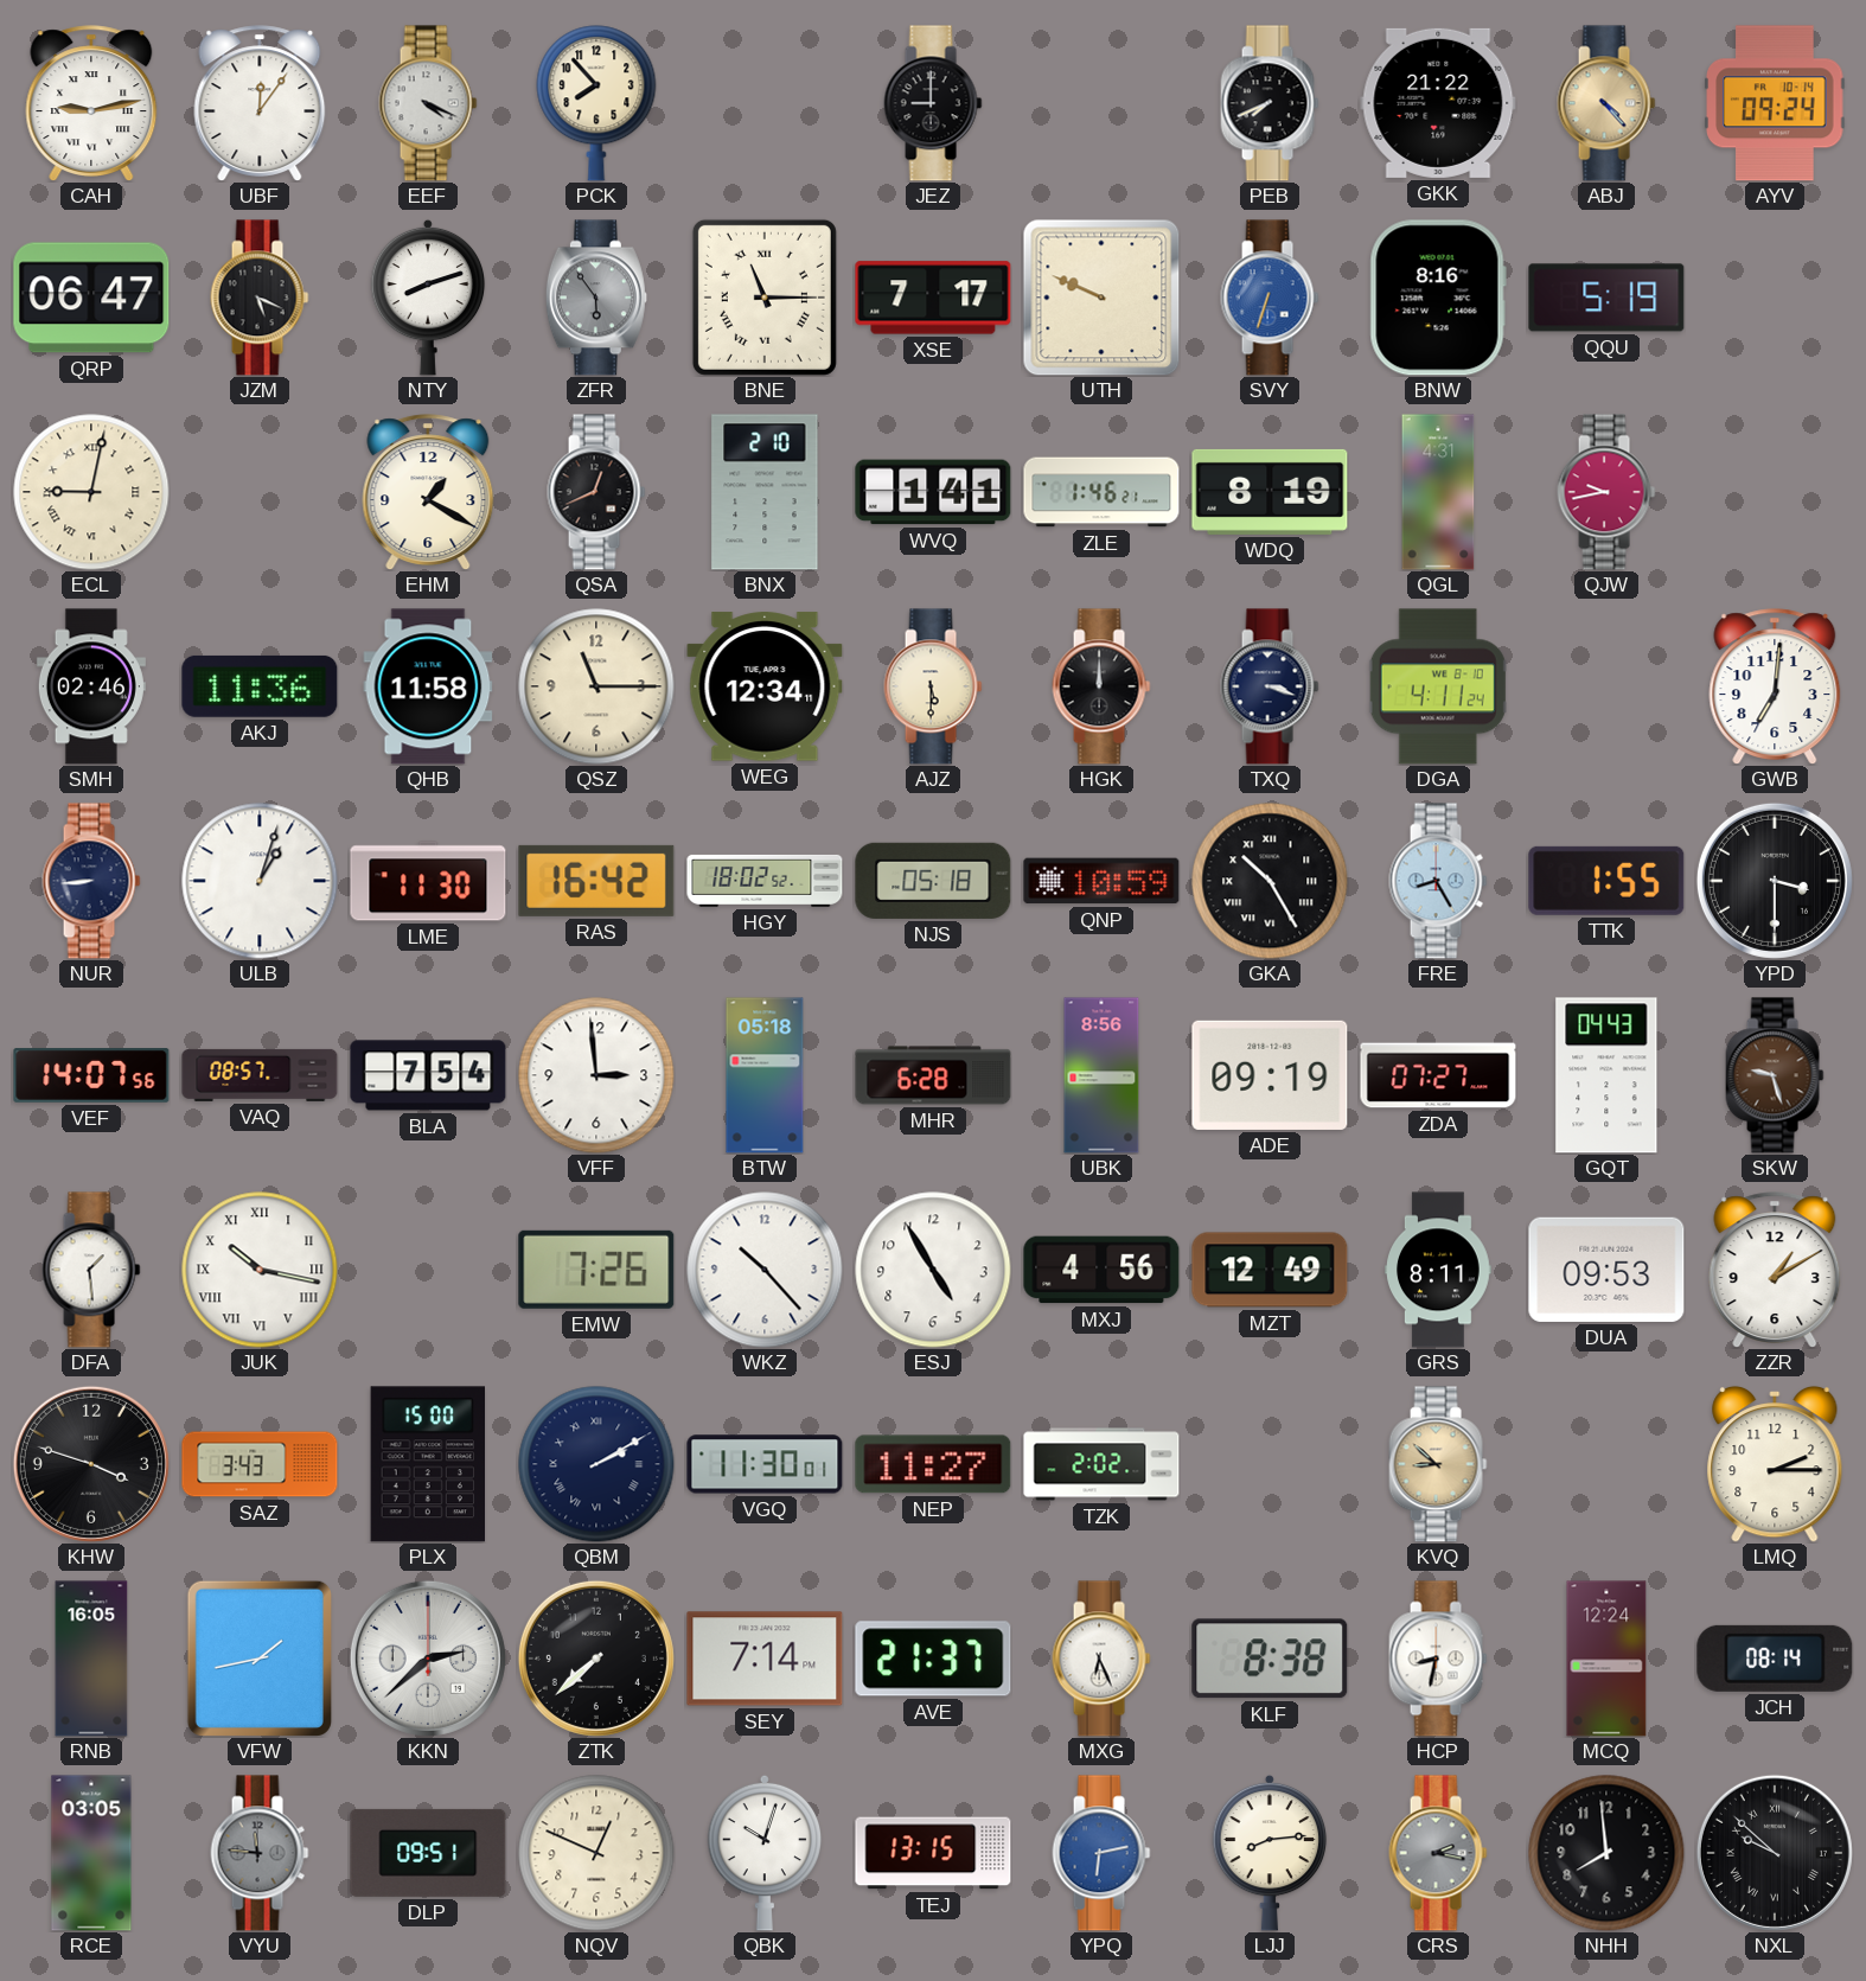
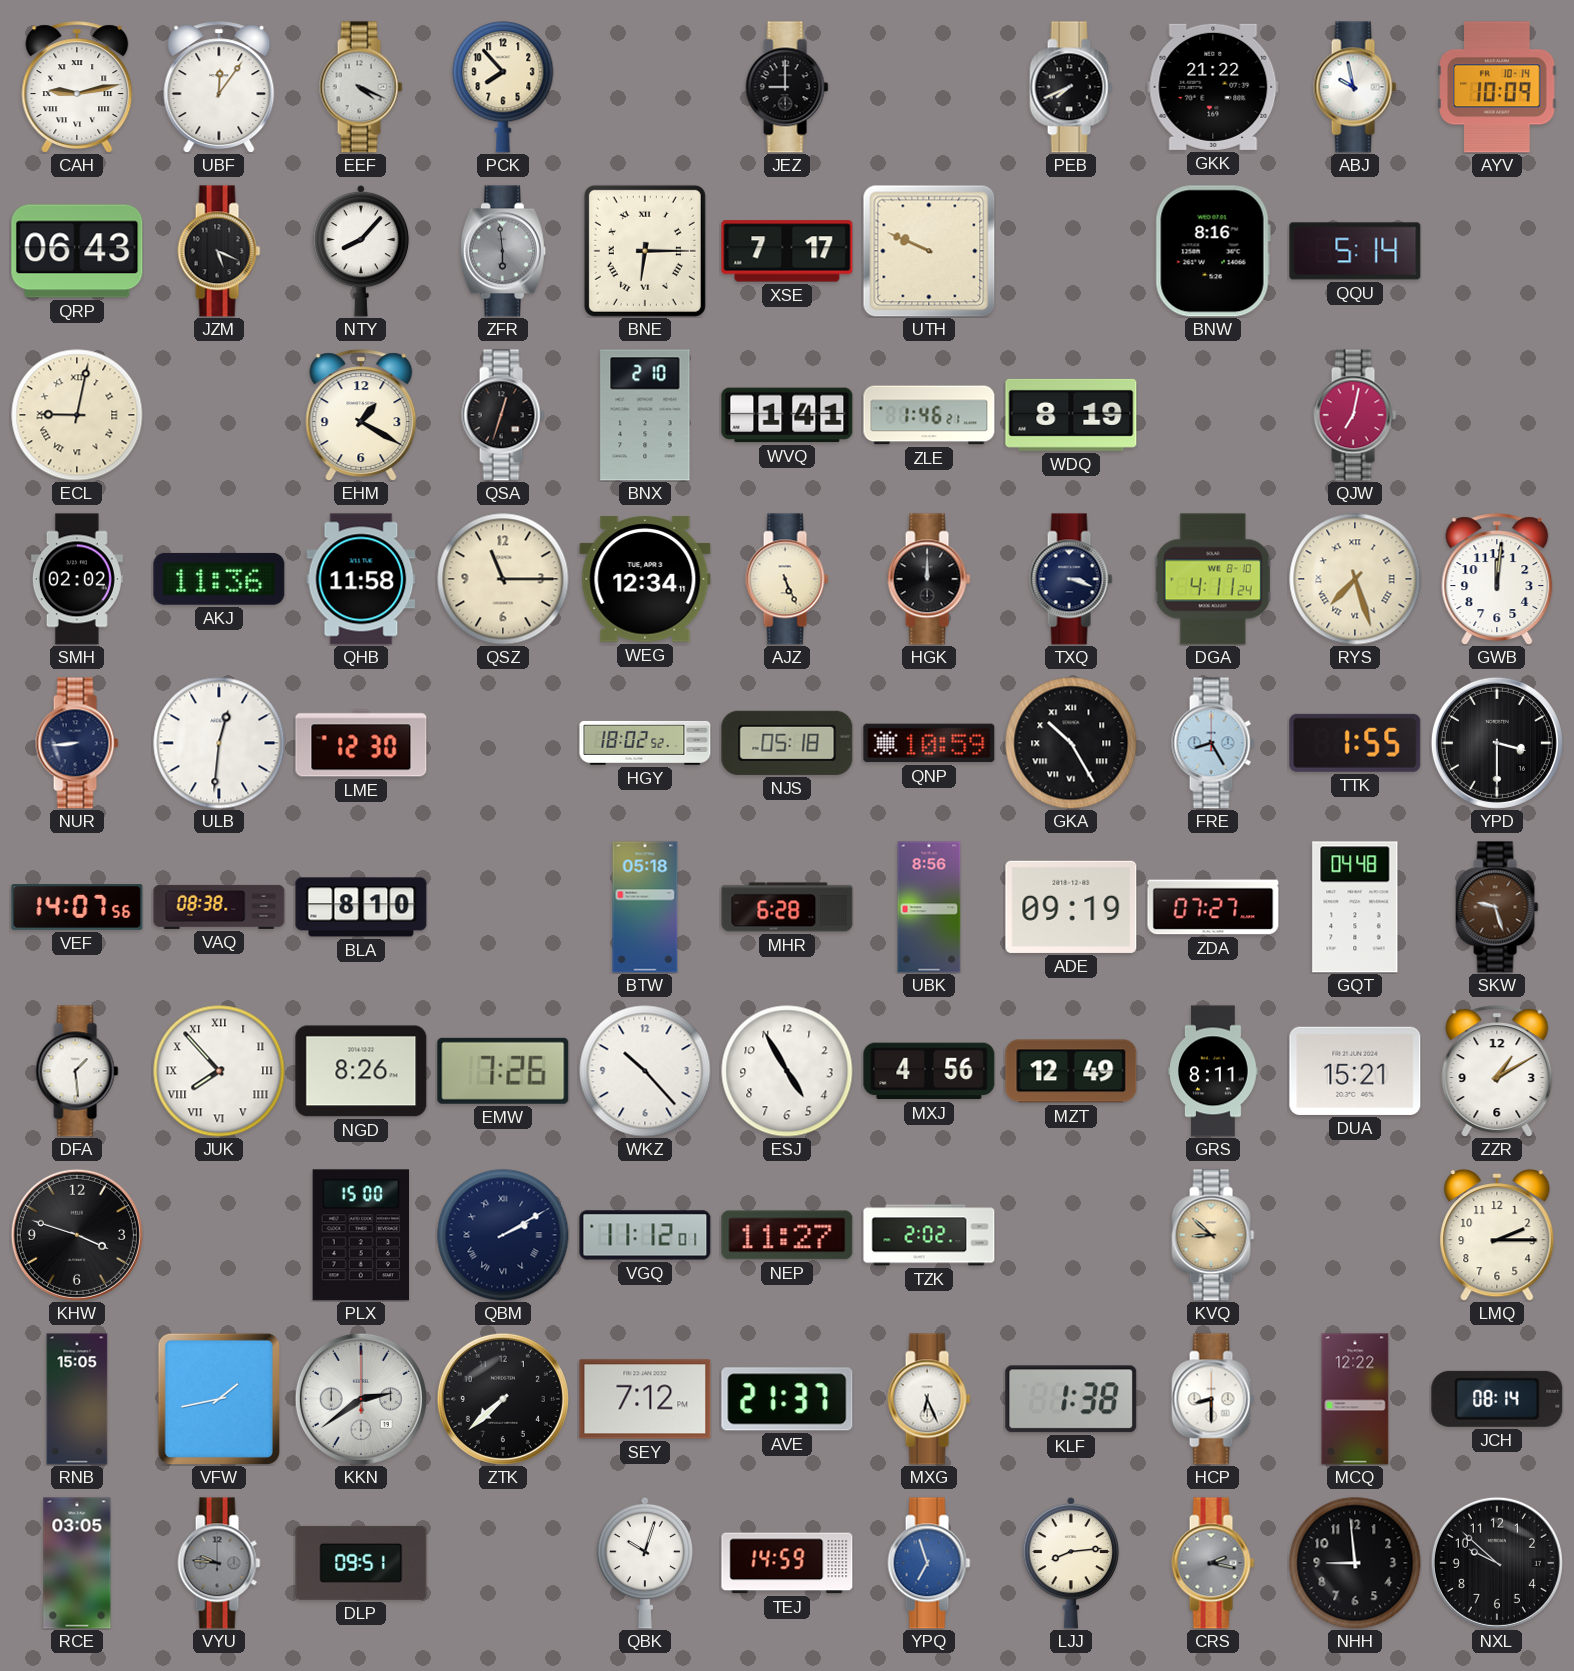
ABJ: 4:23 -> 9:58 (1355, 87)
ABJ dial: champagne -> white (1355, 87)
AYV: 09:24 -> 10:09 (1497, 87)
QRP: 06:47 -> 06:43 (77, 251)
NTY: 8:12 -> 8:07 (361, 251)
ZFR: 5:54 -> 5:59 (503, 251)
BNE: 11:15 -> 6:15 (645, 251)
SVY: 6:33 -> none (1270, 298)
QQU: 5:19 -> 5:14 (1355, 251)
QSA: 12:41 -> 12:33 (503, 415)
QGL: 4:31 -> none (1438, 492)
QJW: 9:43 -> 7:02 (1355, 415)
SMH: 02:46 -> 02:02 (77, 579)
AJZ: 5:30 -> 5:26 (787, 579)
RYS: none -> 7:27 (1355, 579)
GWB: 7:01 -> 12:01 (1497, 579)
ULB: 1:03 -> 12:31 (219, 743)
LME: 11:30 -> 12:30 (361, 743)
RAS: 16:42 -> none (596, 881)
VAQ: 08:57 -> 08:38 (219, 907)
BLA: 7:54 -> 8:10 (361, 907)
VFF: 2:59 -> none (596, 1075)
GQT: 04:43 -> 04:48 (1355, 907)
JUK: 10:17 -> 7:53 (219, 1071)
NGD: none -> 8:26 (361, 1071)
DUA: 09:53 -> 15:21 (1355, 1071)
SAZ: 3:43 -> none (260, 1464)
VGQ: 11:30 -> 11:12 (645, 1235)
RNB: 16:05 -> 15:05 (77, 1399)
KKN: 2:38 -> 2:39 (361, 1399)
SEY: 7:14 -> 7:12 (645, 1399)
KLF: 8:38 -> 1:38 (1071, 1399)
HCP: 8:32 -> 8:30 (1213, 1399)
MCQ: 12:24 -> 12:22 (1355, 1399)
VYU: 11:46 -> 9:46 (219, 1563)
NQV: 12:49 -> none (596, 1853)
TEJ: 13:15 -> 14:59 (787, 1563)
YPQ: 6:13 -> 6:57 (929, 1563)
NHH: 7:59 -> 8:59 (1355, 1563)
NXL numerals: Roman -> Arabic (1497, 1563)
